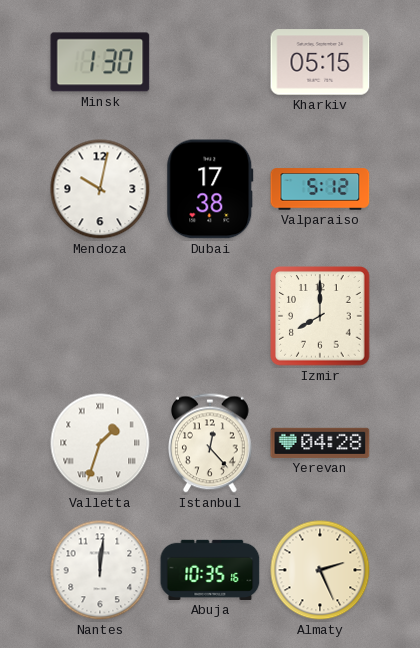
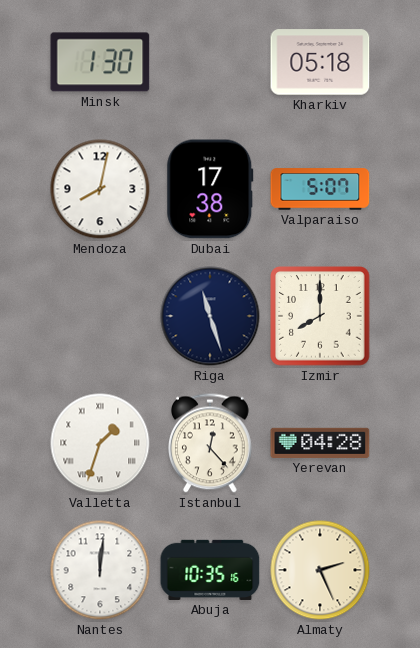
Kharkiv: 05:15 -> 05:18 (320, 62)
Mendoza: 10:02 -> 8:02 (100, 189)
Valparaiso: 5:12 -> 5:07 (320, 189)
Riga: none -> 11:27 (210, 316)
